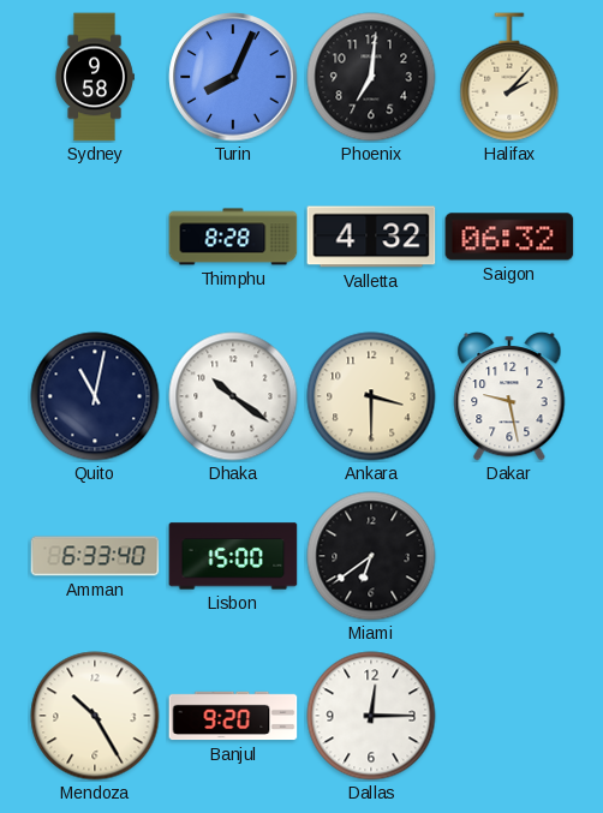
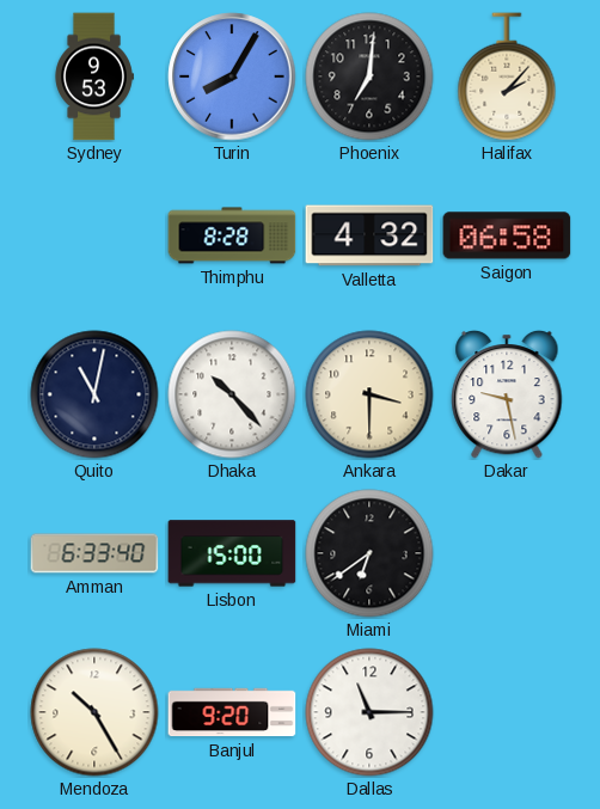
Sydney: 9:58 -> 9:53 (94, 76)
Turin: 8:04 -> 8:05 (232, 76)
Saigon: 06:32 -> 06:58 (507, 235)
Dhaka: 10:21 -> 10:23 (232, 394)
Dallas: 12:15 -> 11:15 (369, 712)
